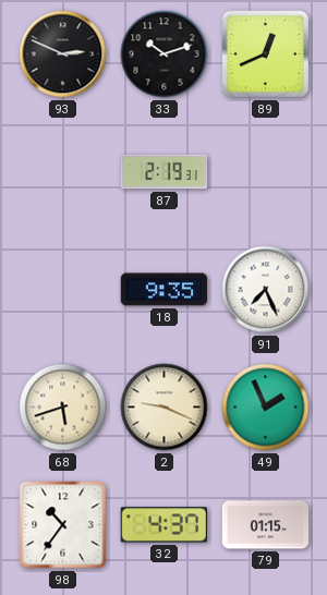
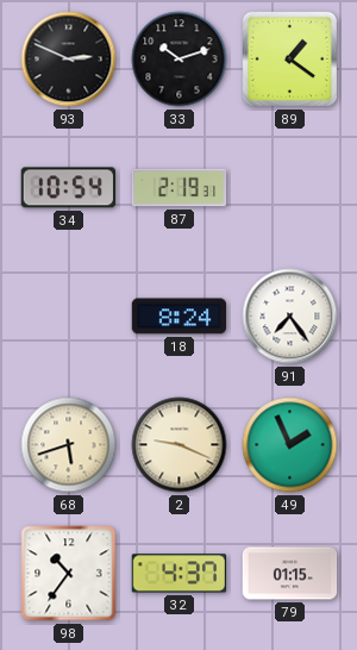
89: 12:41 -> 1:21 (290, 60)
34: none -> 10:54 (68, 188)
18: 9:35 -> 8:24 (180, 317)
91: 7:26 -> 7:24 (290, 317)
